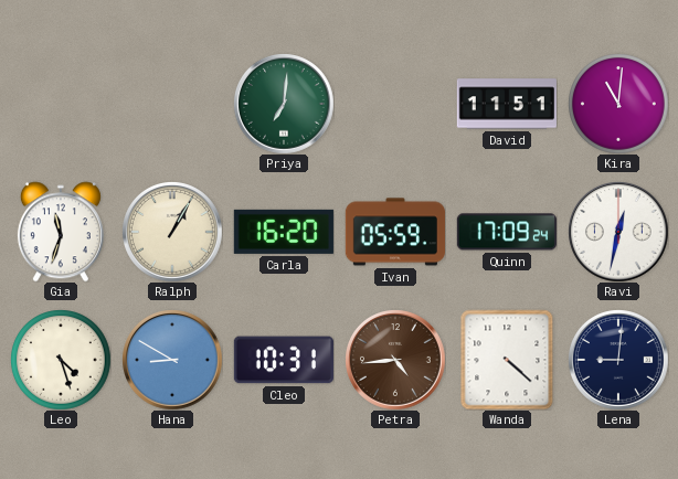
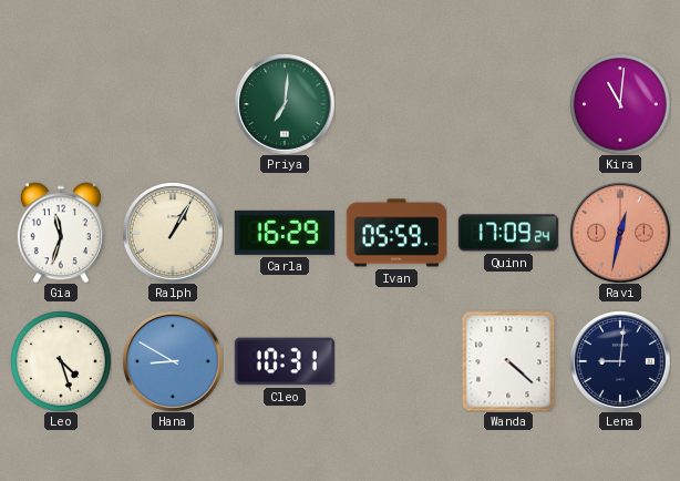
David: 11:51 -> none (507, 104)
Carla: 16:20 -> 16:29 (285, 233)
Ravi dial: white -> salmon (620, 233)
Petra: 4:44 -> none (395, 360)
